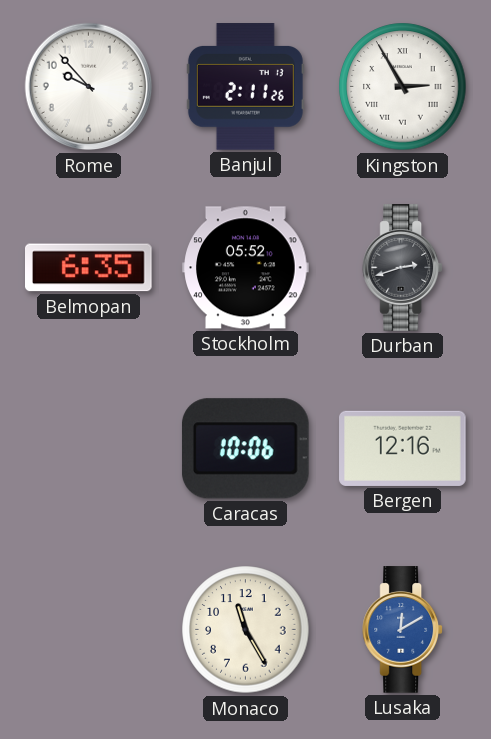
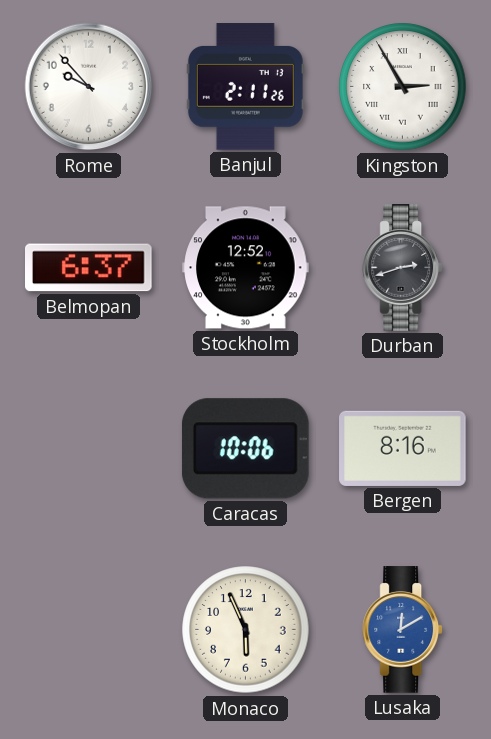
Belmopan: 6:35 -> 6:37 (89, 268)
Stockholm: 05:52 -> 12:52 (246, 268)
Bergen: 12:16 -> 8:16 (403, 448)
Monaco: 11:25 -> 5:56 (246, 630)
